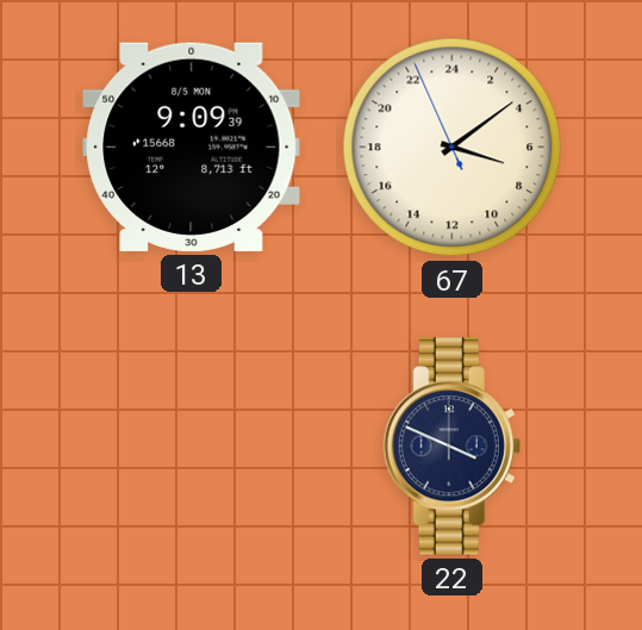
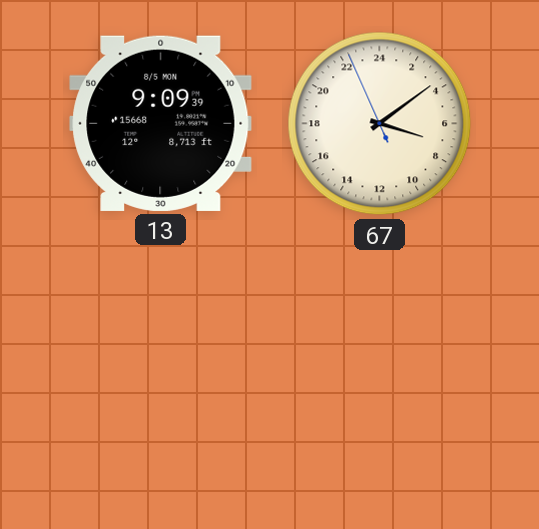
22: 3:49 -> none (451, 447)
